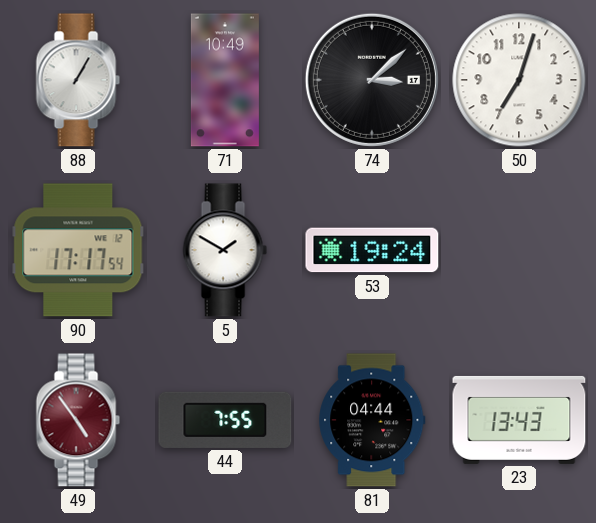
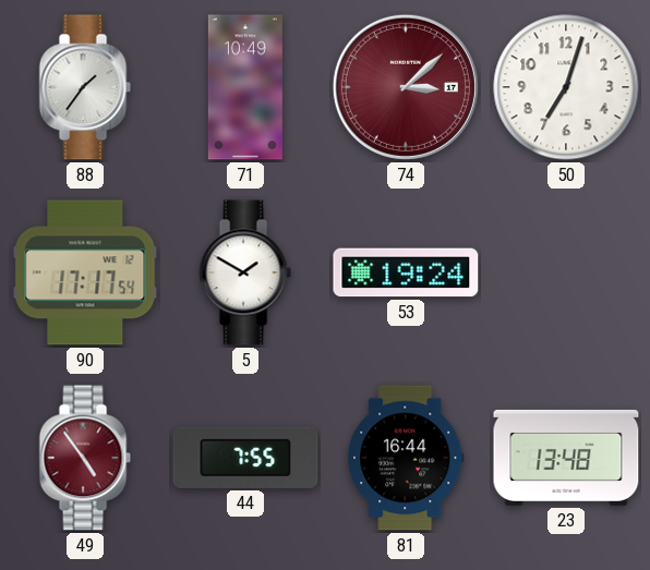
88: 1:05 -> 1:36 (85, 87)
74 dial: black -> burgundy (406, 87)
81: 04:44 -> 16:44 (406, 458)
23: 13:43 -> 13:48 (566, 458)
